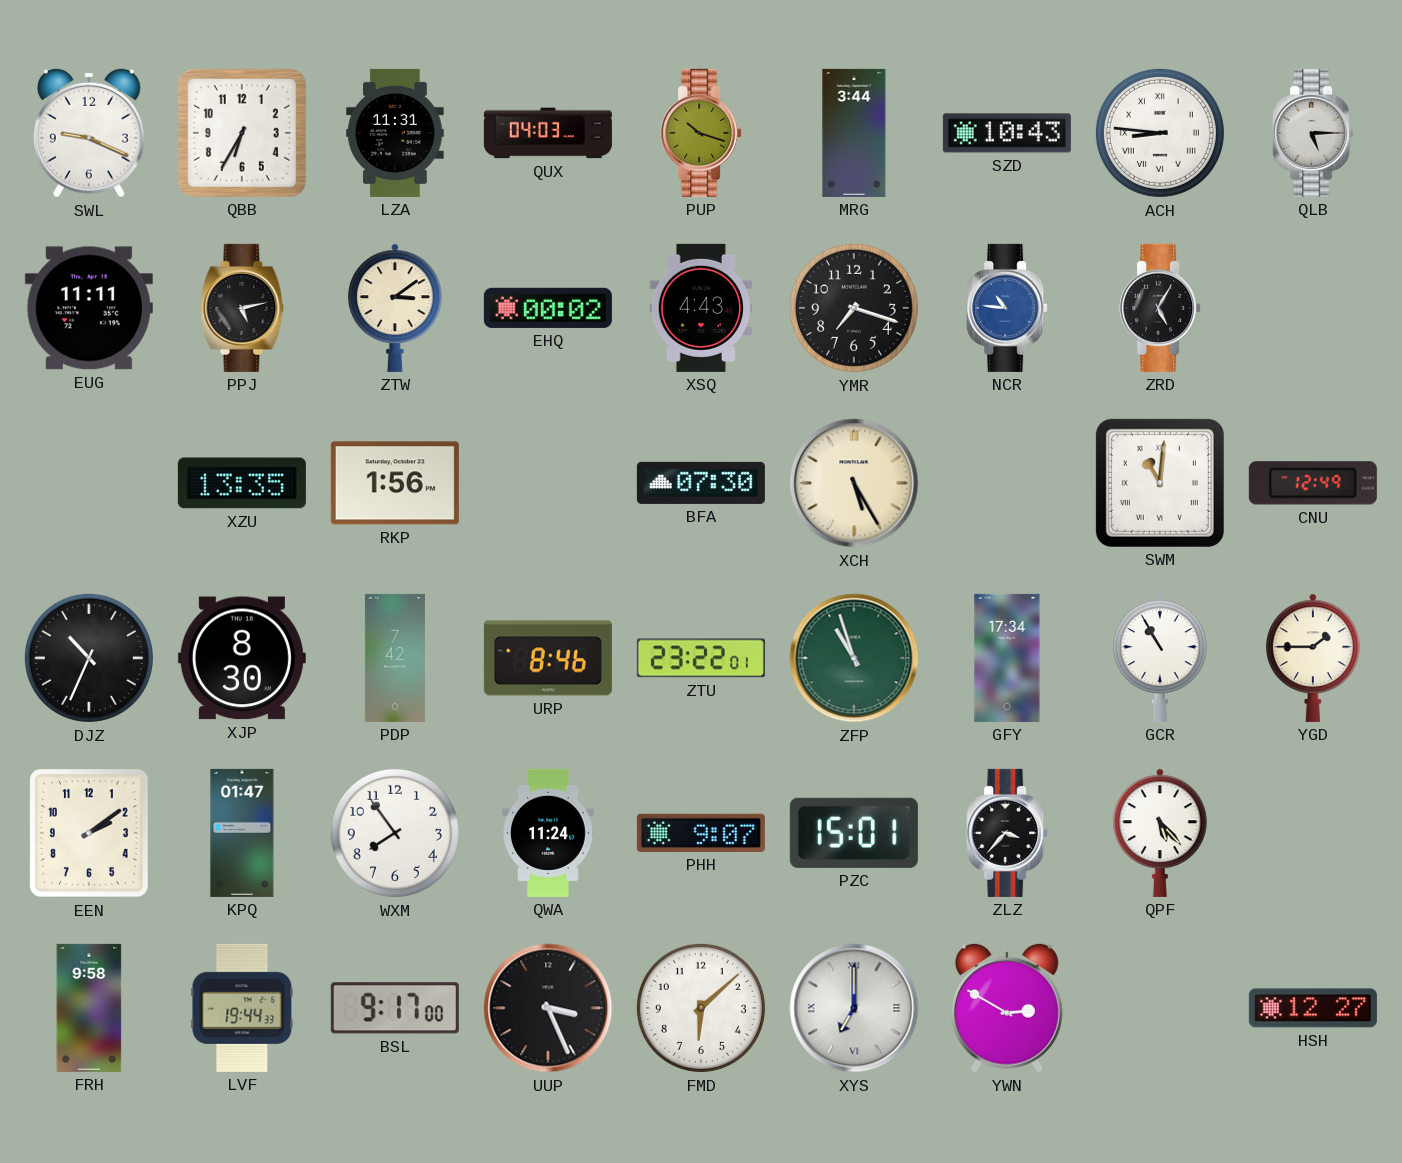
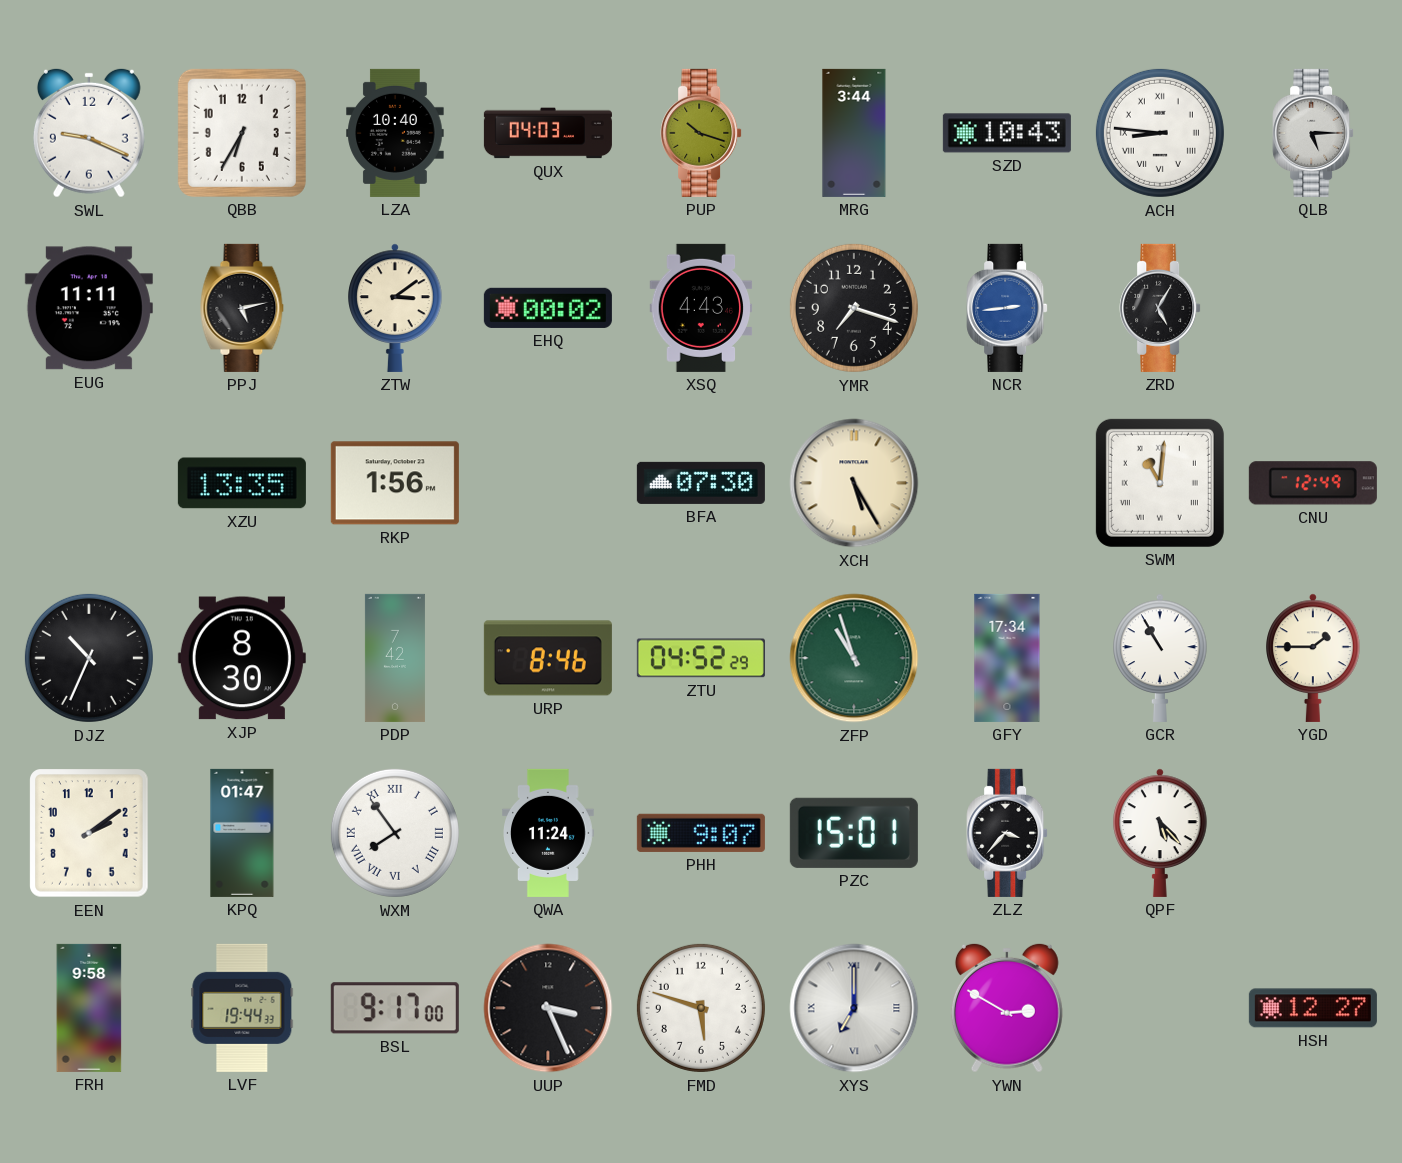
LZA: 11:31 -> 10:40 (395, 133)
NCR: 10:46 -> 2:44 (1007, 308)
ZTU: 23:22 -> 04:52 (701, 658)
WXM numerals: Arabic -> Roman (395, 833)
FMD: 6:08 -> 5:48 (701, 1008)
